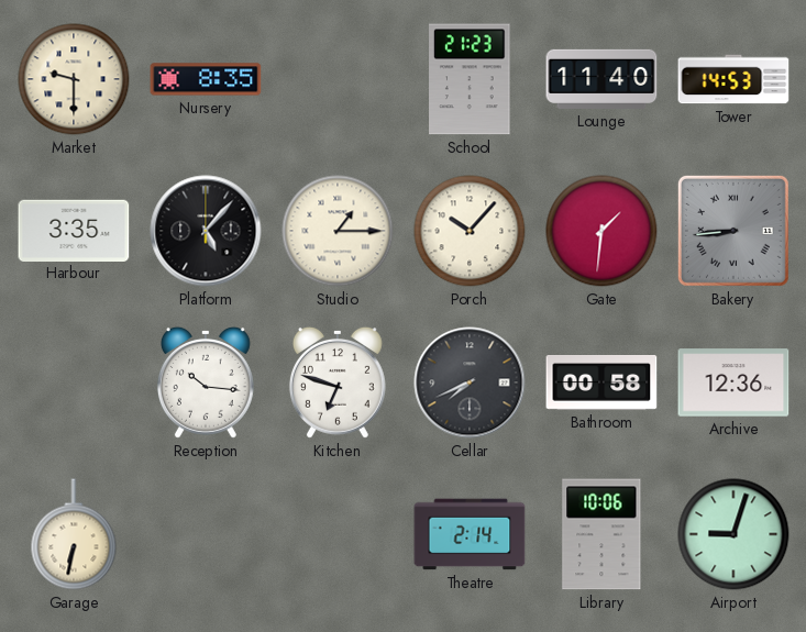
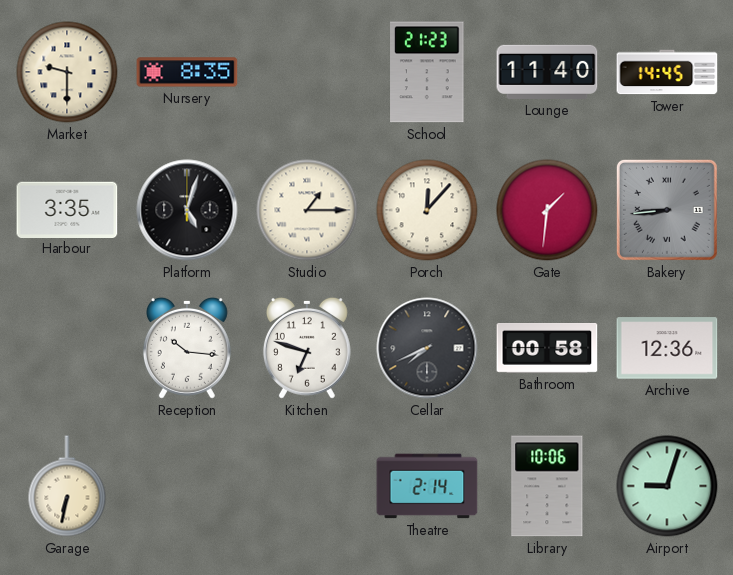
Tower: 14:53 -> 14:45 (667, 72)
Platform: 5:07 -> 5:03 (187, 210)
Porch: 10:07 -> 12:07 (427, 210)
